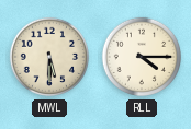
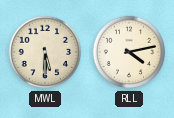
RLL: 4:15 -> 4:13 (129, 52)
